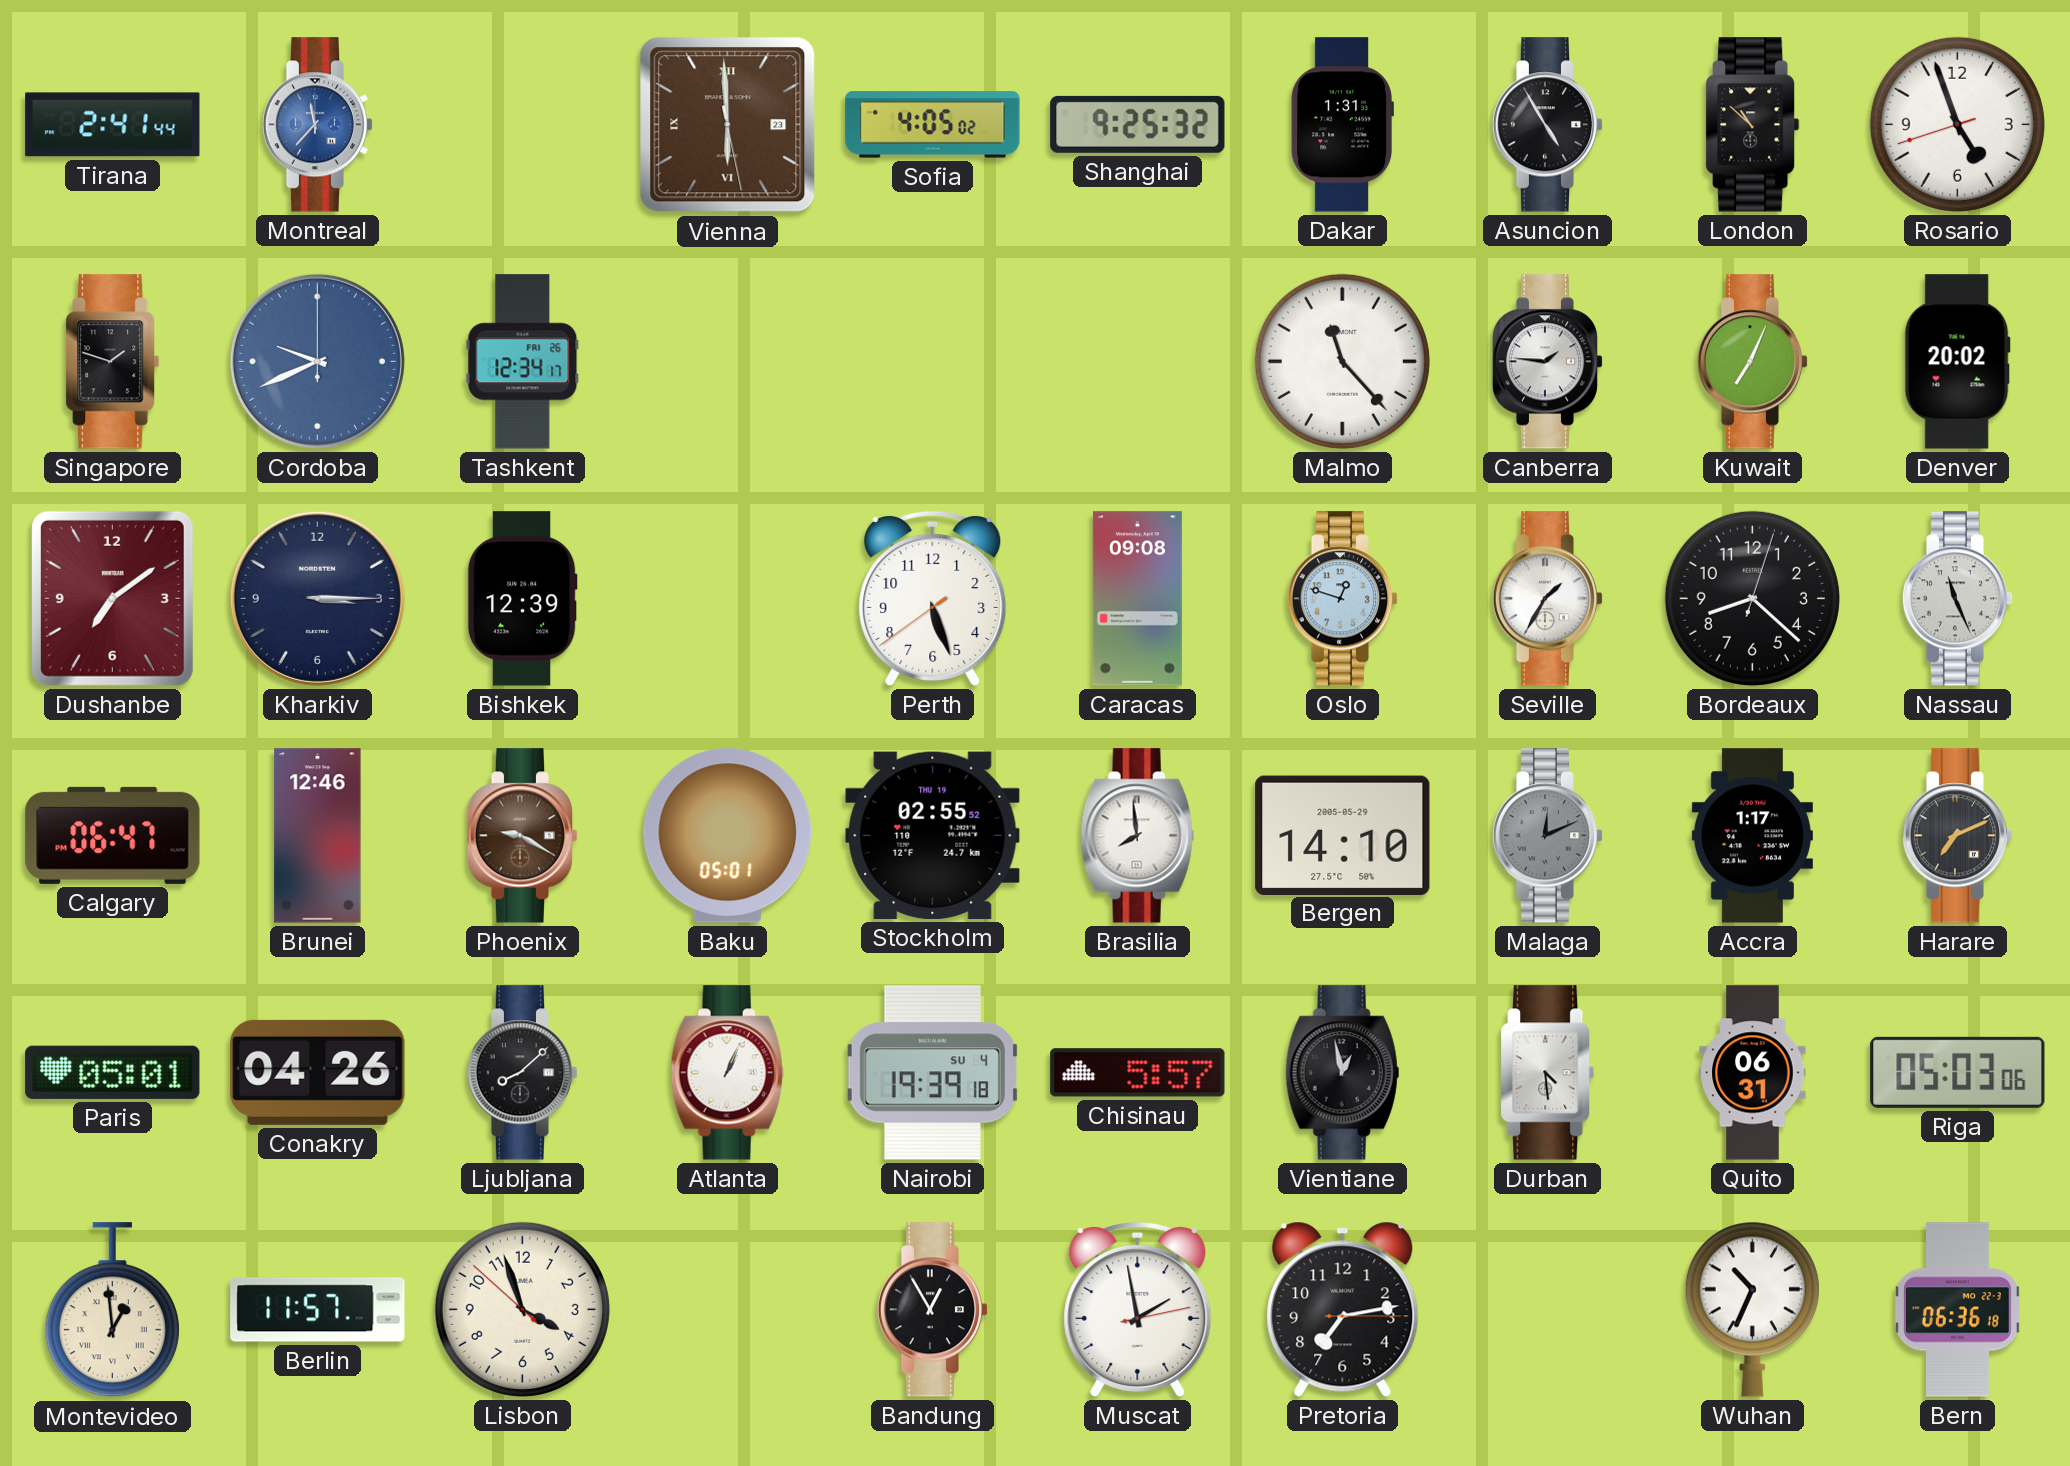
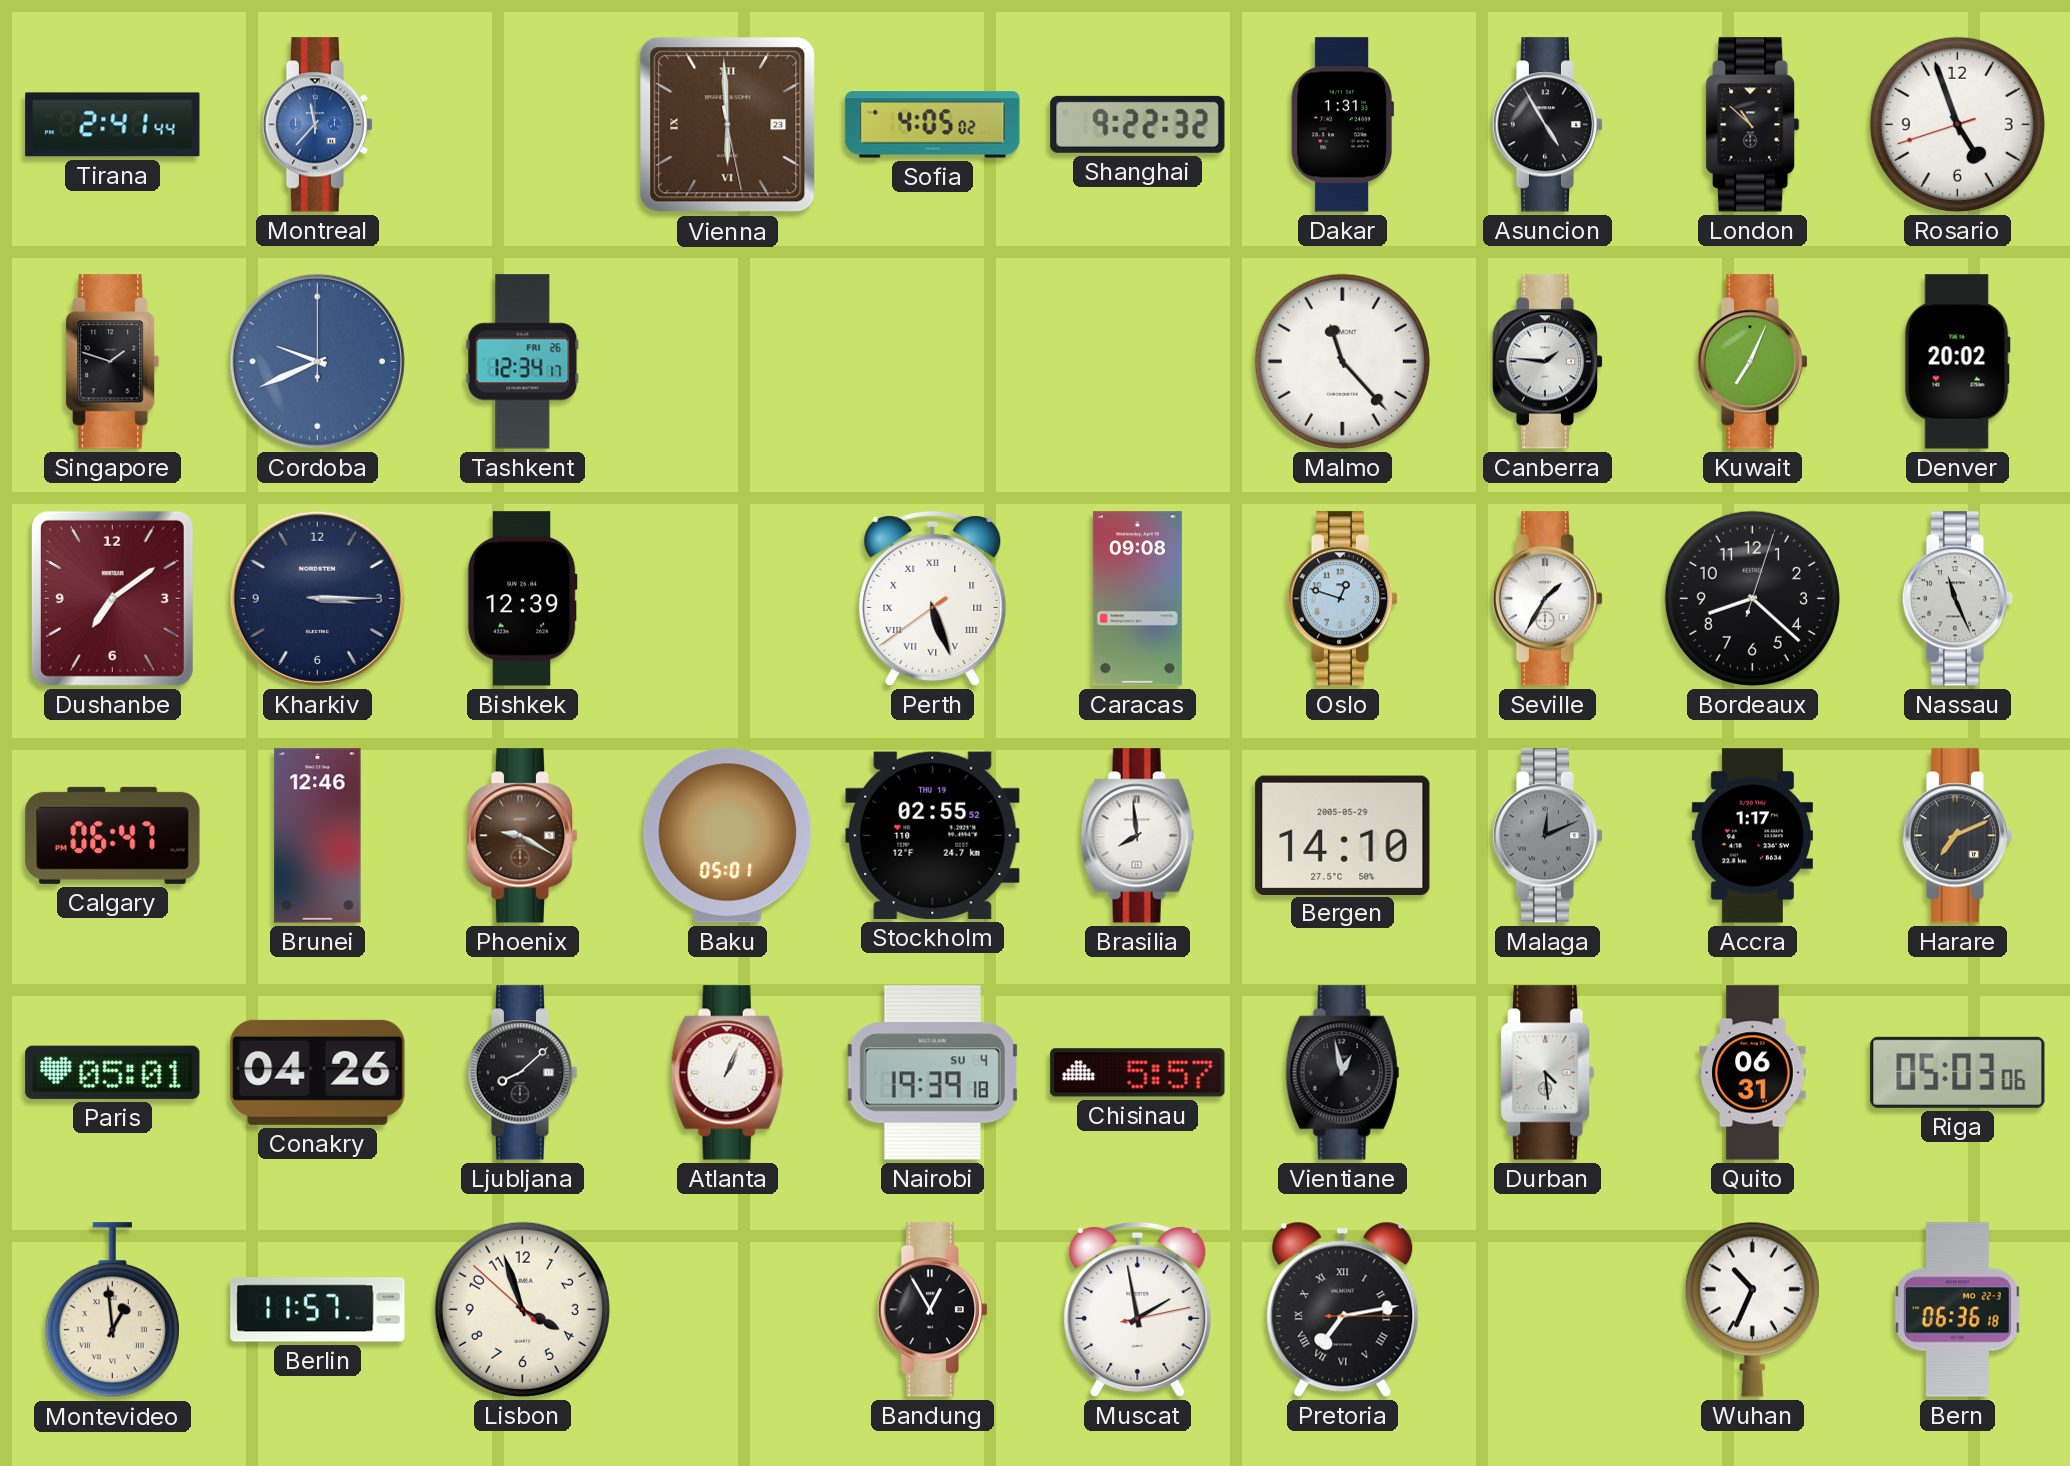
Shanghai: 9:25 -> 9:22 (1138, 124)
Perth numerals: Arabic -> Roman (933, 598)
Pretoria numerals: Arabic -> Roman (1343, 1309)
